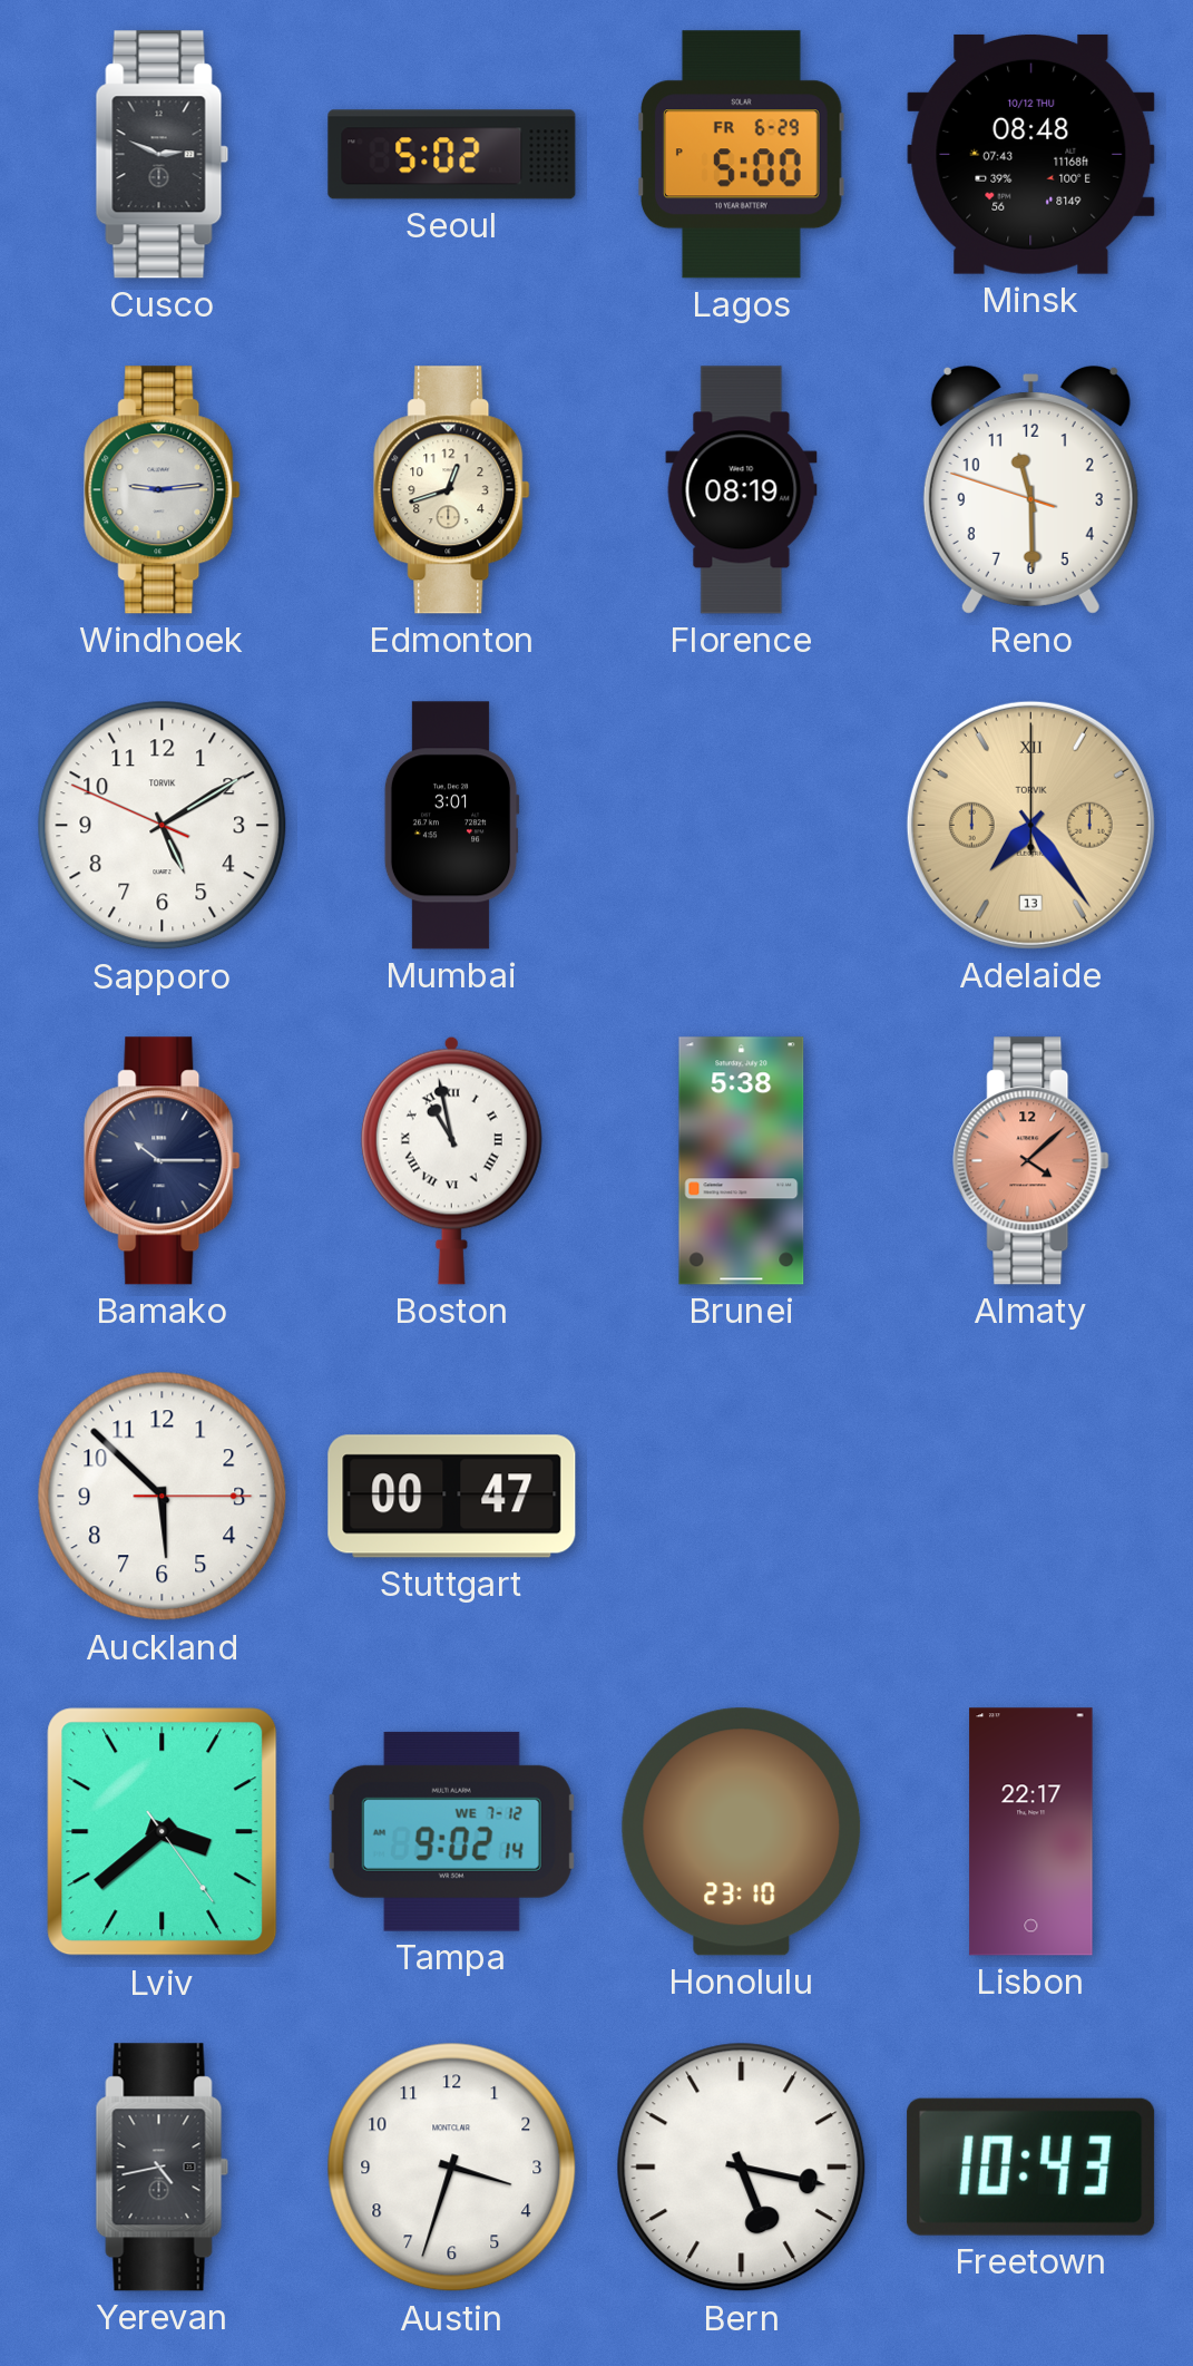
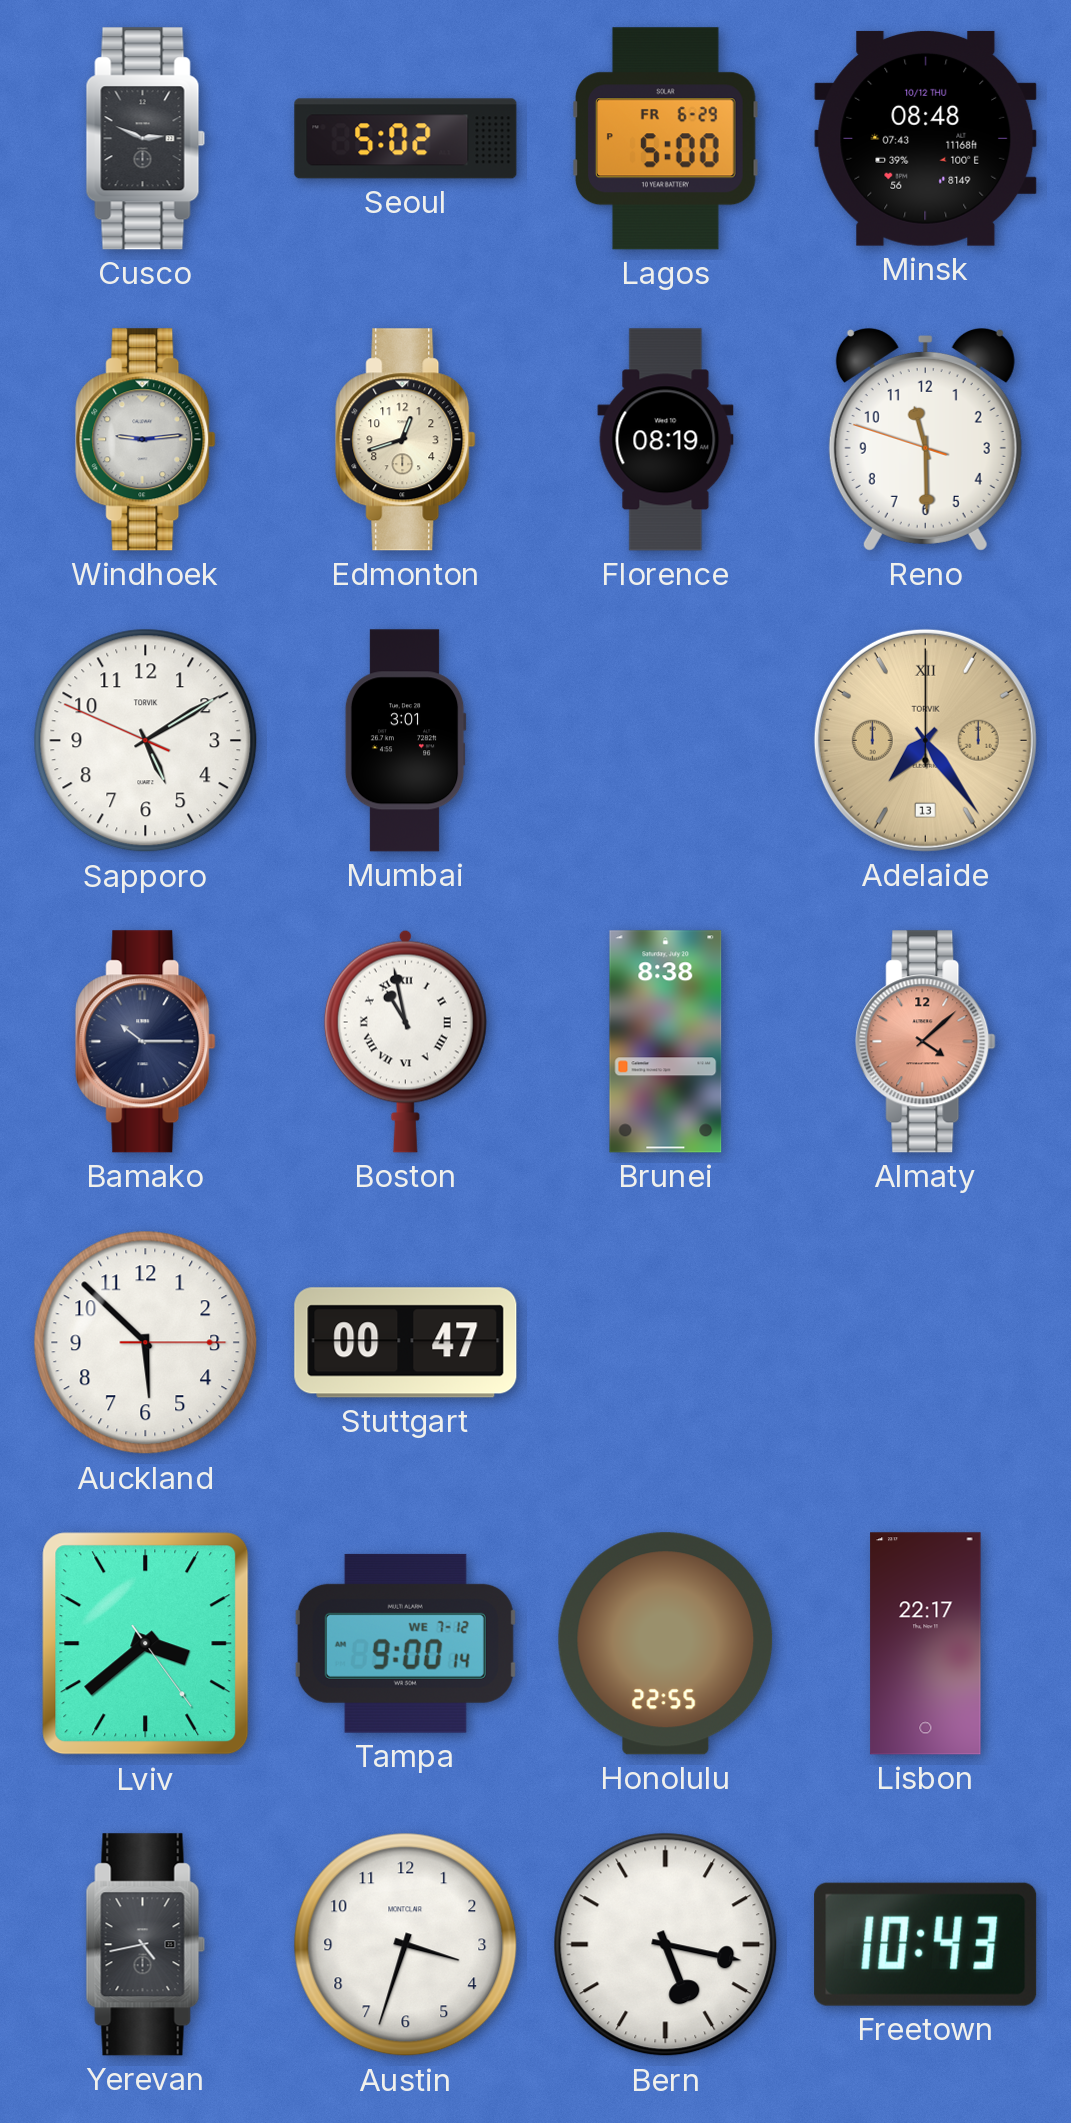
Brunei: 5:38 -> 8:38 (666, 1042)
Tampa: 9:02 -> 9:00 (405, 1643)
Honolulu: 23:10 -> 22:55 (666, 1644)
